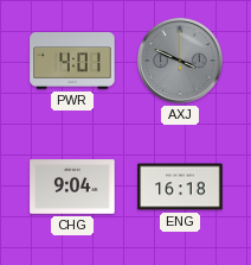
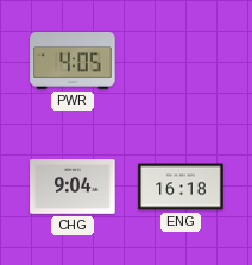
PWR: 4:01 -> 4:05 (73, 61)
AXJ: 3:49 -> none (180, 61)
